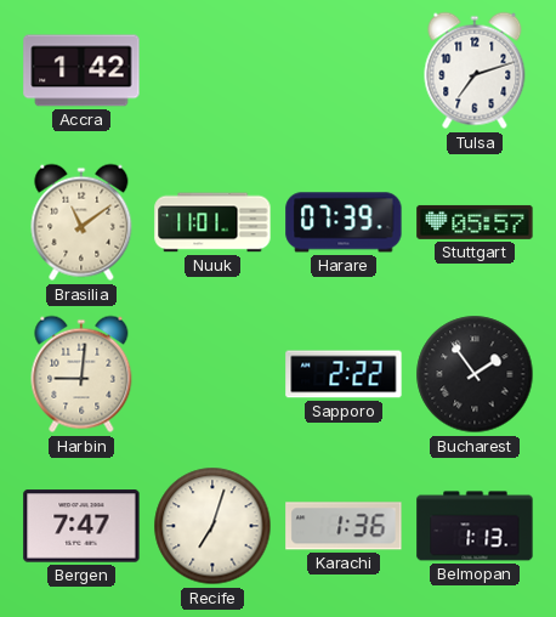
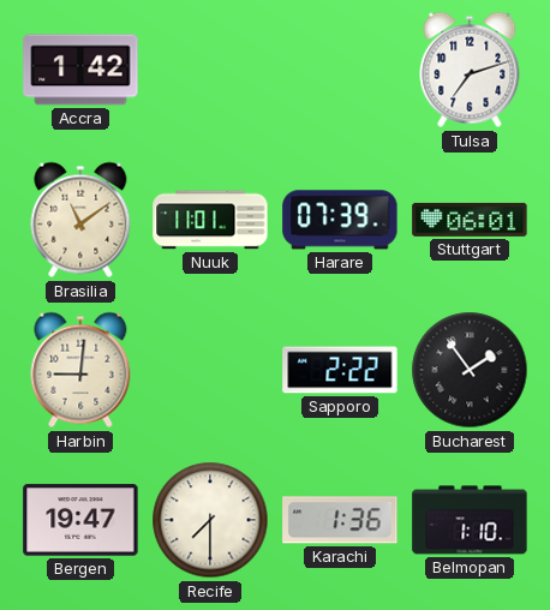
Stuttgart: 05:57 -> 06:01 (470, 220)
Bergen: 7:47 -> 19:47 (80, 520)
Recife: 7:03 -> 7:30 (210, 520)
Belmopan: 1:13 -> 1:10 (470, 520)
